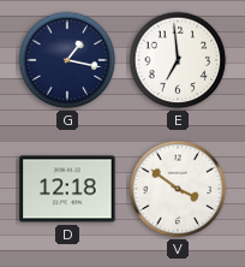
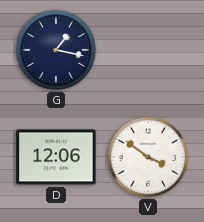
E: 6:59 -> none (178, 60)
D: 12:18 -> 12:06 (56, 157)
